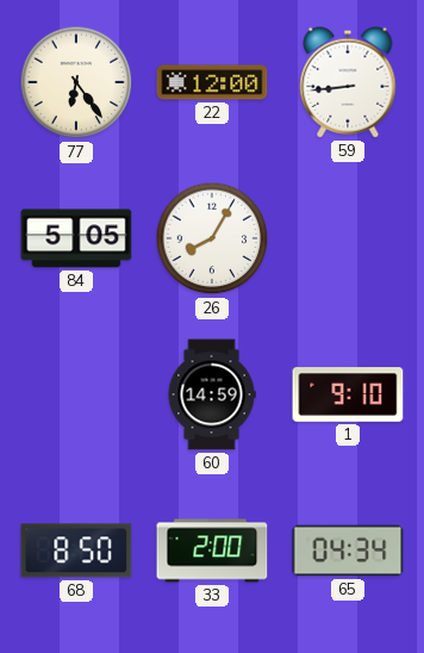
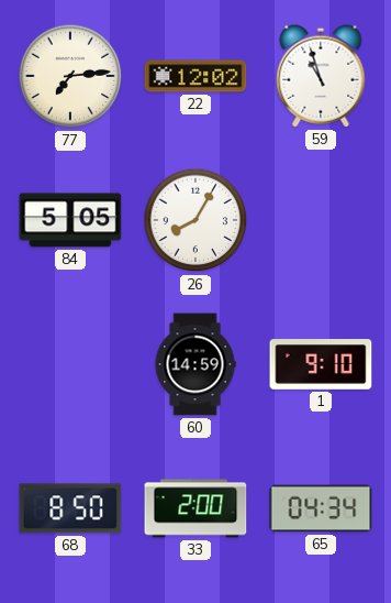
77: 6:24 -> 7:14 (70, 76)
22: 12:00 -> 12:02 (195, 76)
59: 8:44 -> 10:57 (321, 76)
